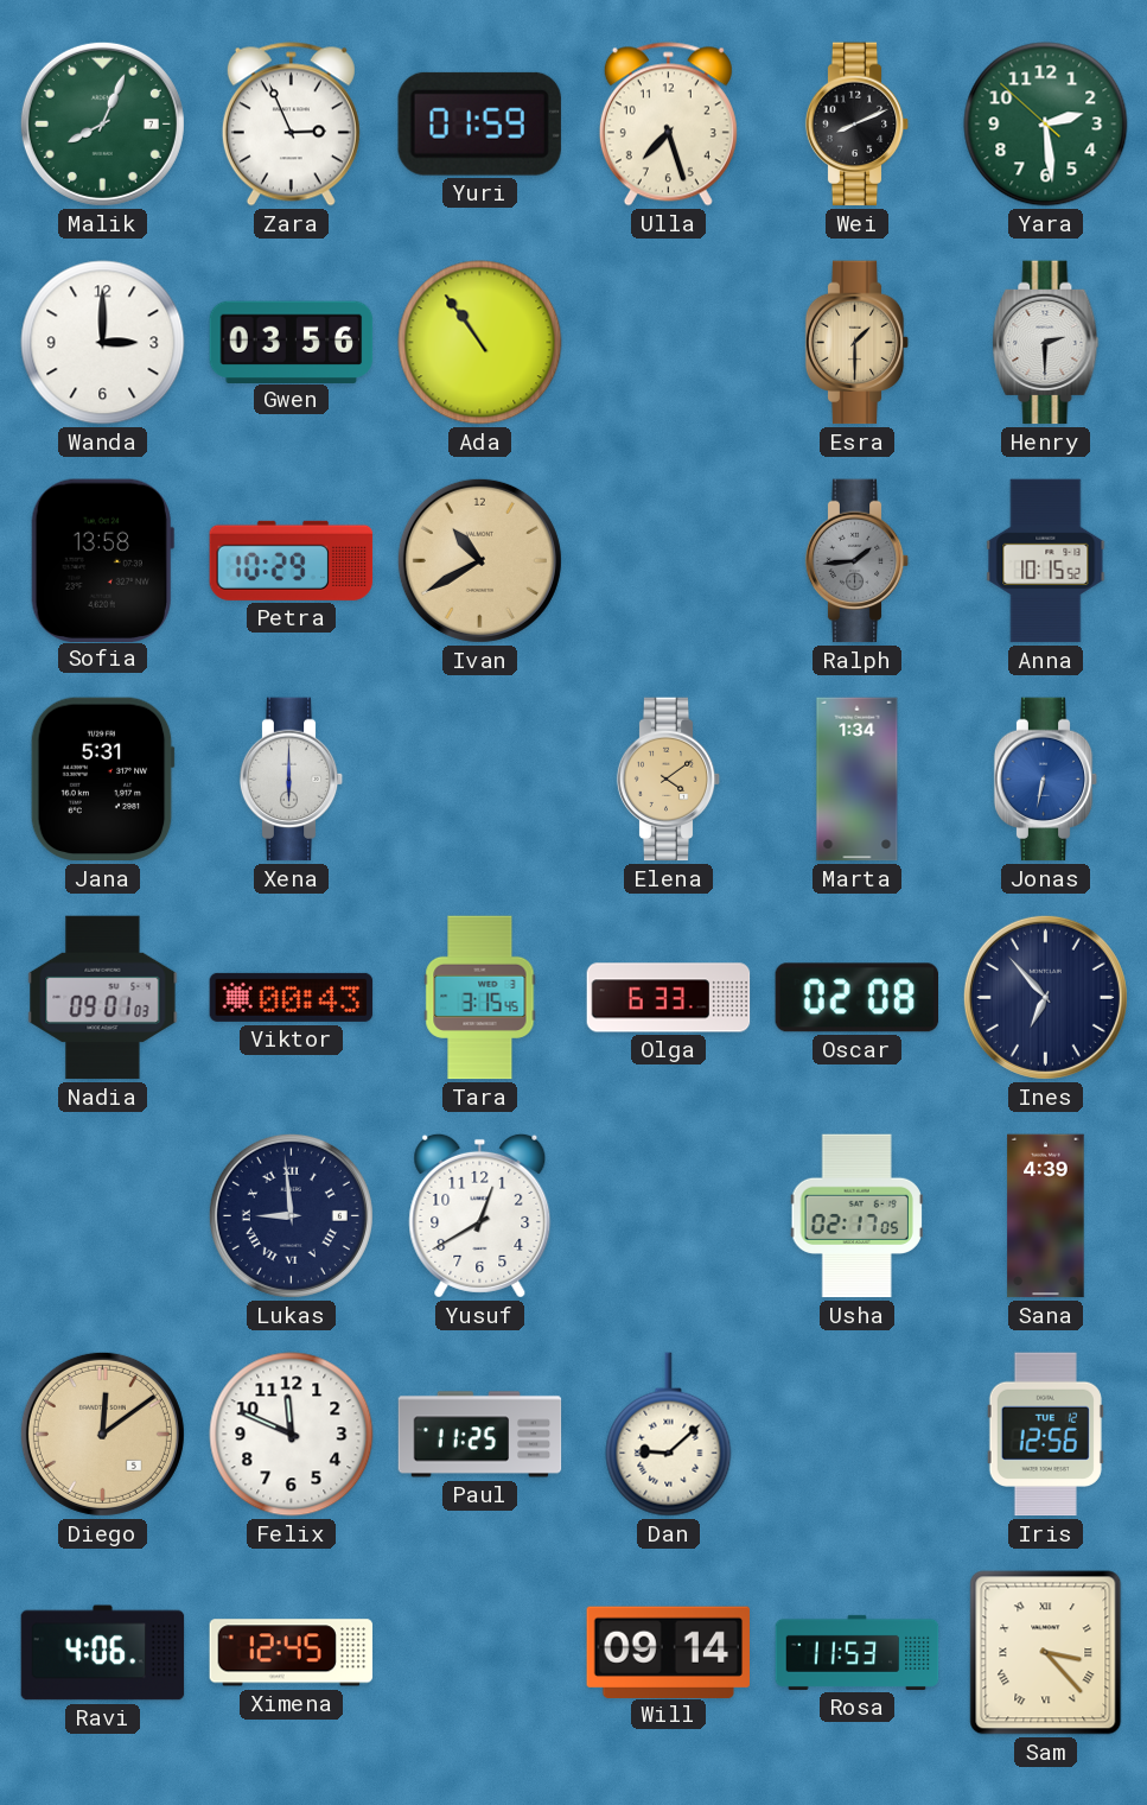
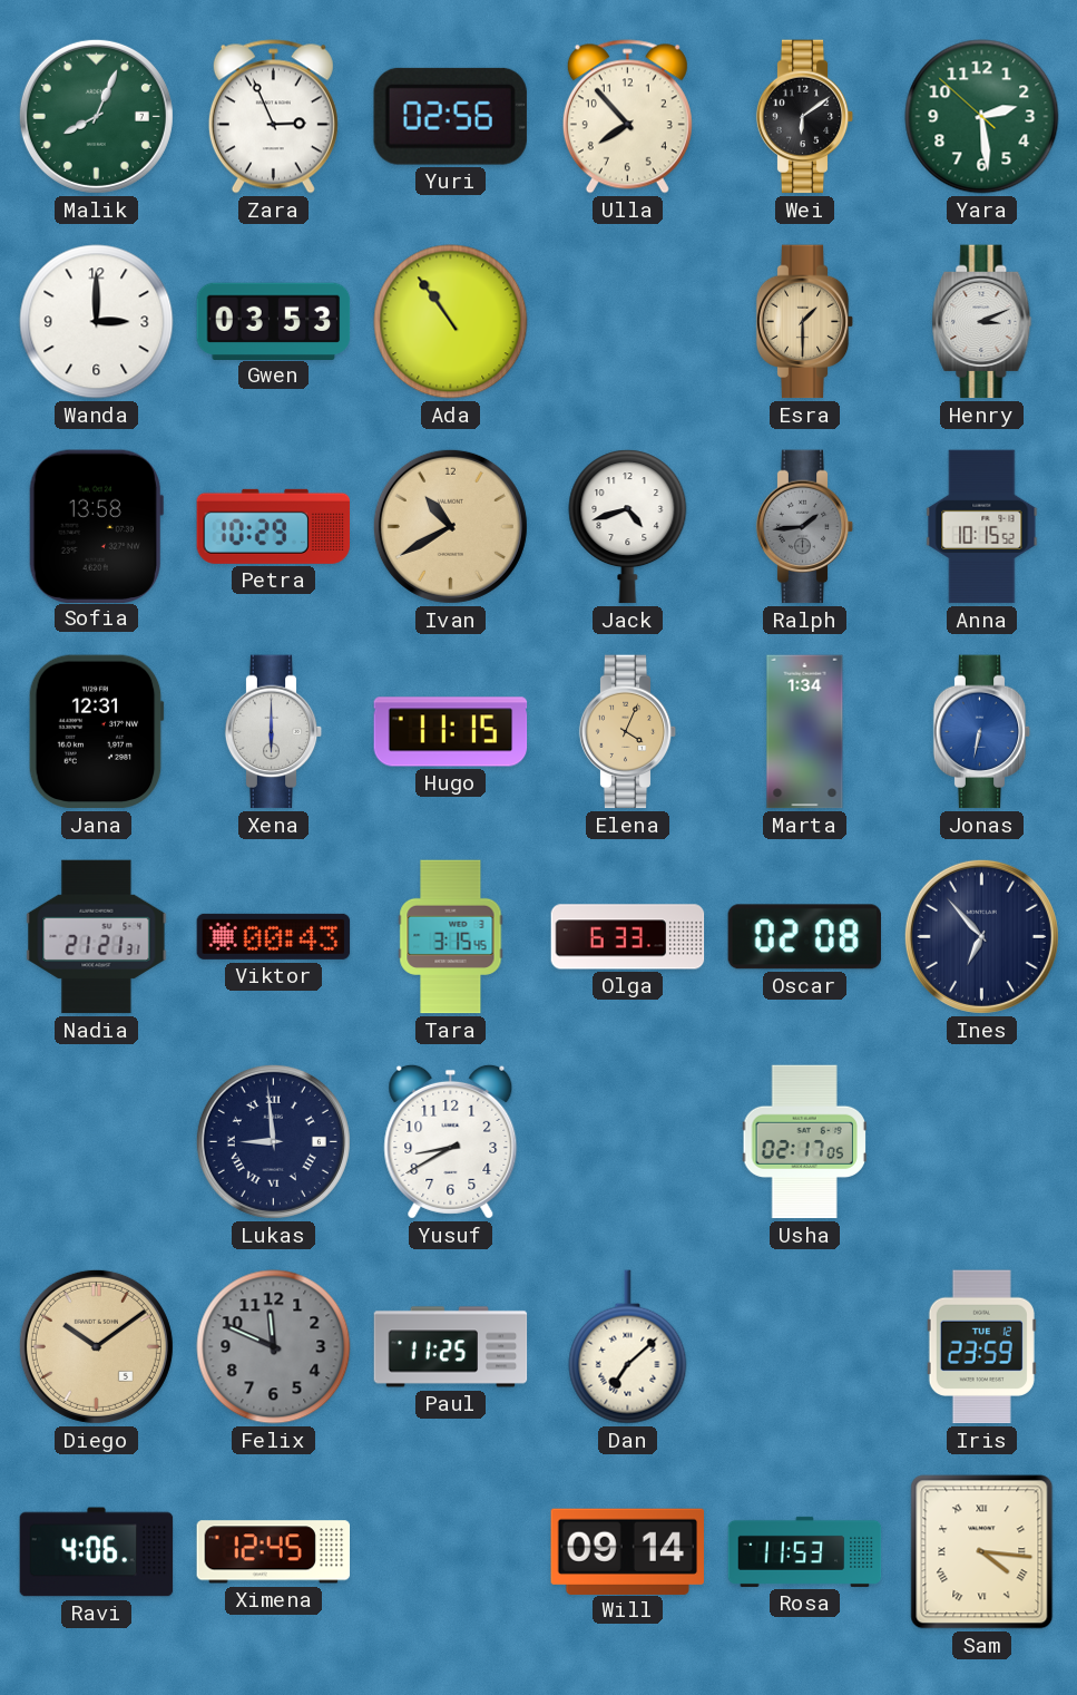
Yuri: 01:59 -> 02:56 (450, 116)
Ulla: 7:27 -> 7:53 (627, 117)
Wei: 8:11 -> 6:09 (805, 117)
Gwen: 03:56 -> 03:53 (274, 321)
Henry: 2:30 -> 3:11 (982, 322)
Jack: none -> 4:42 (628, 527)
Jana: 5:31 -> 12:31 (96, 732)
Hugo: none -> 11:15 (451, 732)
Elena: 4:09 -> 4:04 (628, 732)
Nadia: 09:01 -> 21:21 (97, 937)
Yusuf: 12:40 -> 8:40 (451, 1141)
Sana: 4:39 -> none (1046, 1216)
Diego: 12:09 -> 10:09 (96, 1346)
Felix dial: white -> grey (274, 1347)
Dan: 9:08 -> 7:08 (628, 1347)
Iris: 12:56 -> 23:59 (981, 1347)
Sam: 3:23 -> 4:16 (982, 1552)
